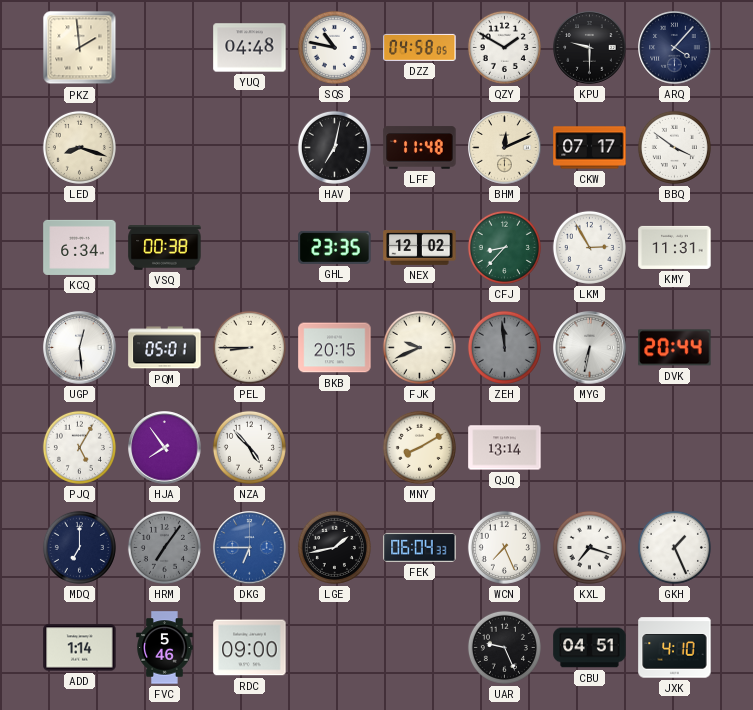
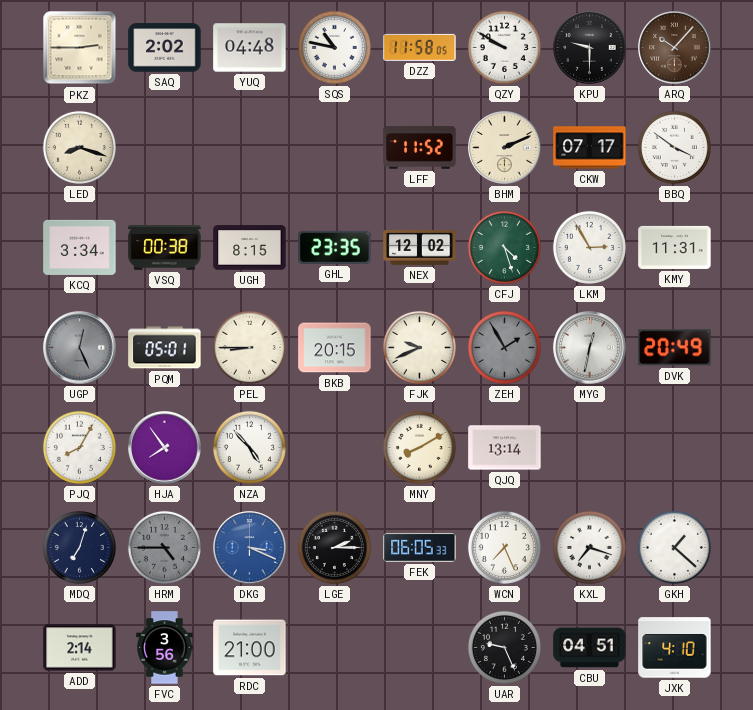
PKZ: 1:59 -> 2:45 (80, 48)
SAQ: none -> 2:02 (165, 48)
DZZ: 04:58 -> 11:58 (420, 47)
QZY: 1:50 -> 9:50 (504, 47)
ARQ: 4:07 -> 10:07 (675, 48)
ARQ dial: navy -> brown (675, 48)
HAV: 7:02 -> none (334, 147)
LFF: 11:48 -> 11:52 (420, 148)
BHM: 12:11 -> 2:11 (505, 148)
KCQ: 6:34 -> 3:34 (80, 247)
UGH: none -> 8:15 (250, 248)
CFJ: 8:37 -> 4:27 (504, 247)
UGP: 12:29 -> 12:26 (80, 348)
UGP dial: white -> grey (80, 348)
ZEH: 11:59 -> 1:55 (504, 347)
MYG: 6:32 -> 12:32 (590, 348)
DVK: 20:44 -> 20:49 (675, 348)
PJQ: 5:05 -> 8:05 (79, 447)
MDQ: 7:00 -> 7:03 (79, 547)
HRM: 7:06 -> 4:45 (164, 547)
DKG: 6:45 -> 3:19 (250, 548)
LGE: 1:43 -> 2:15 (334, 547)
FEK: 06:04 -> 06:05 (420, 547)
GKH: 1:26 -> 1:22 (674, 547)
ADD: 1:14 -> 2:14 (80, 648)
FVC: 5:46 -> 3:56 (165, 648)
RDC: 09:00 -> 21:00 (250, 648)
